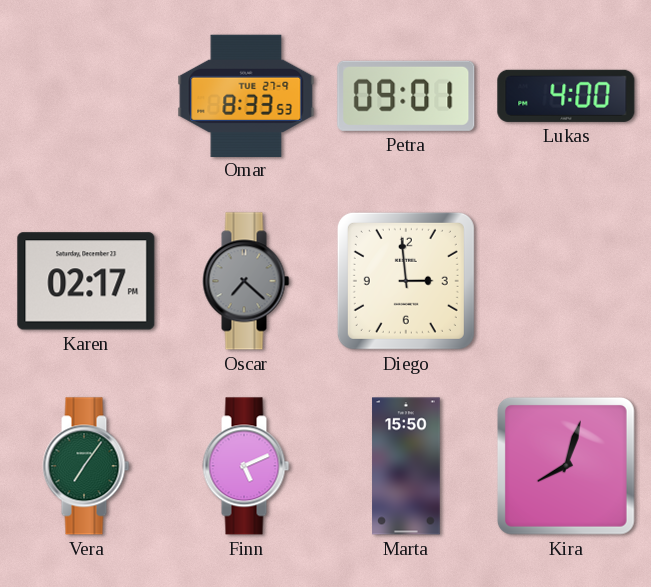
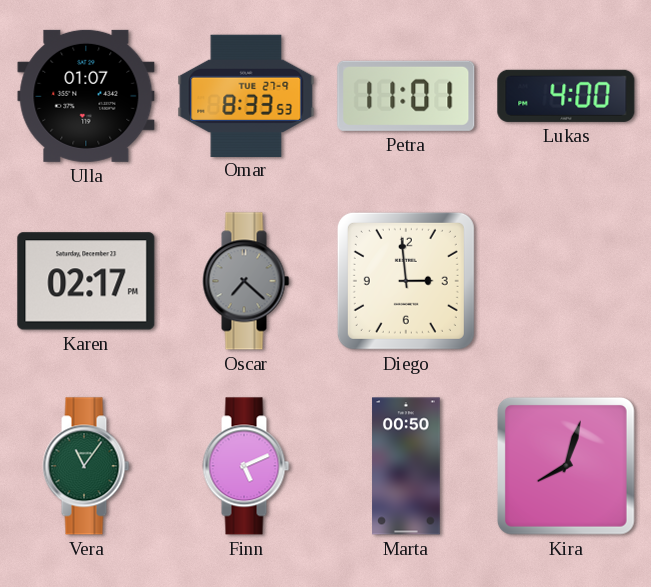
Ulla: none -> 01:07 (86, 96)
Petra: 09:01 -> 11:01 (406, 96)
Vera: 7:06 -> 11:06 (86, 466)
Marta: 15:50 -> 00:50 (406, 466)
